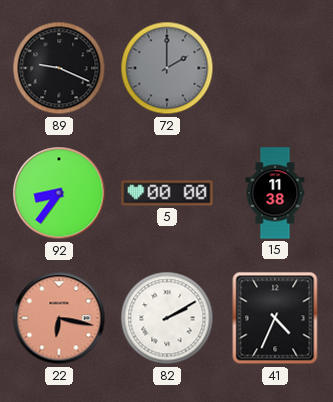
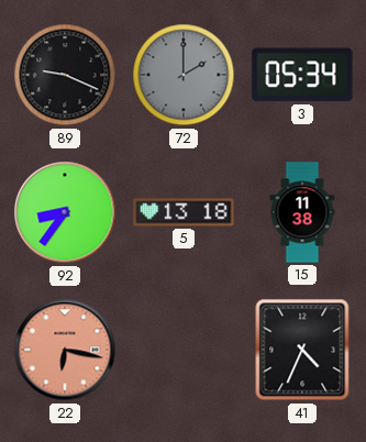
3: none -> 05:34 (302, 75)
5: 00:00 -> 13:18 (184, 212)
82: 2:10 -> none (167, 318)
